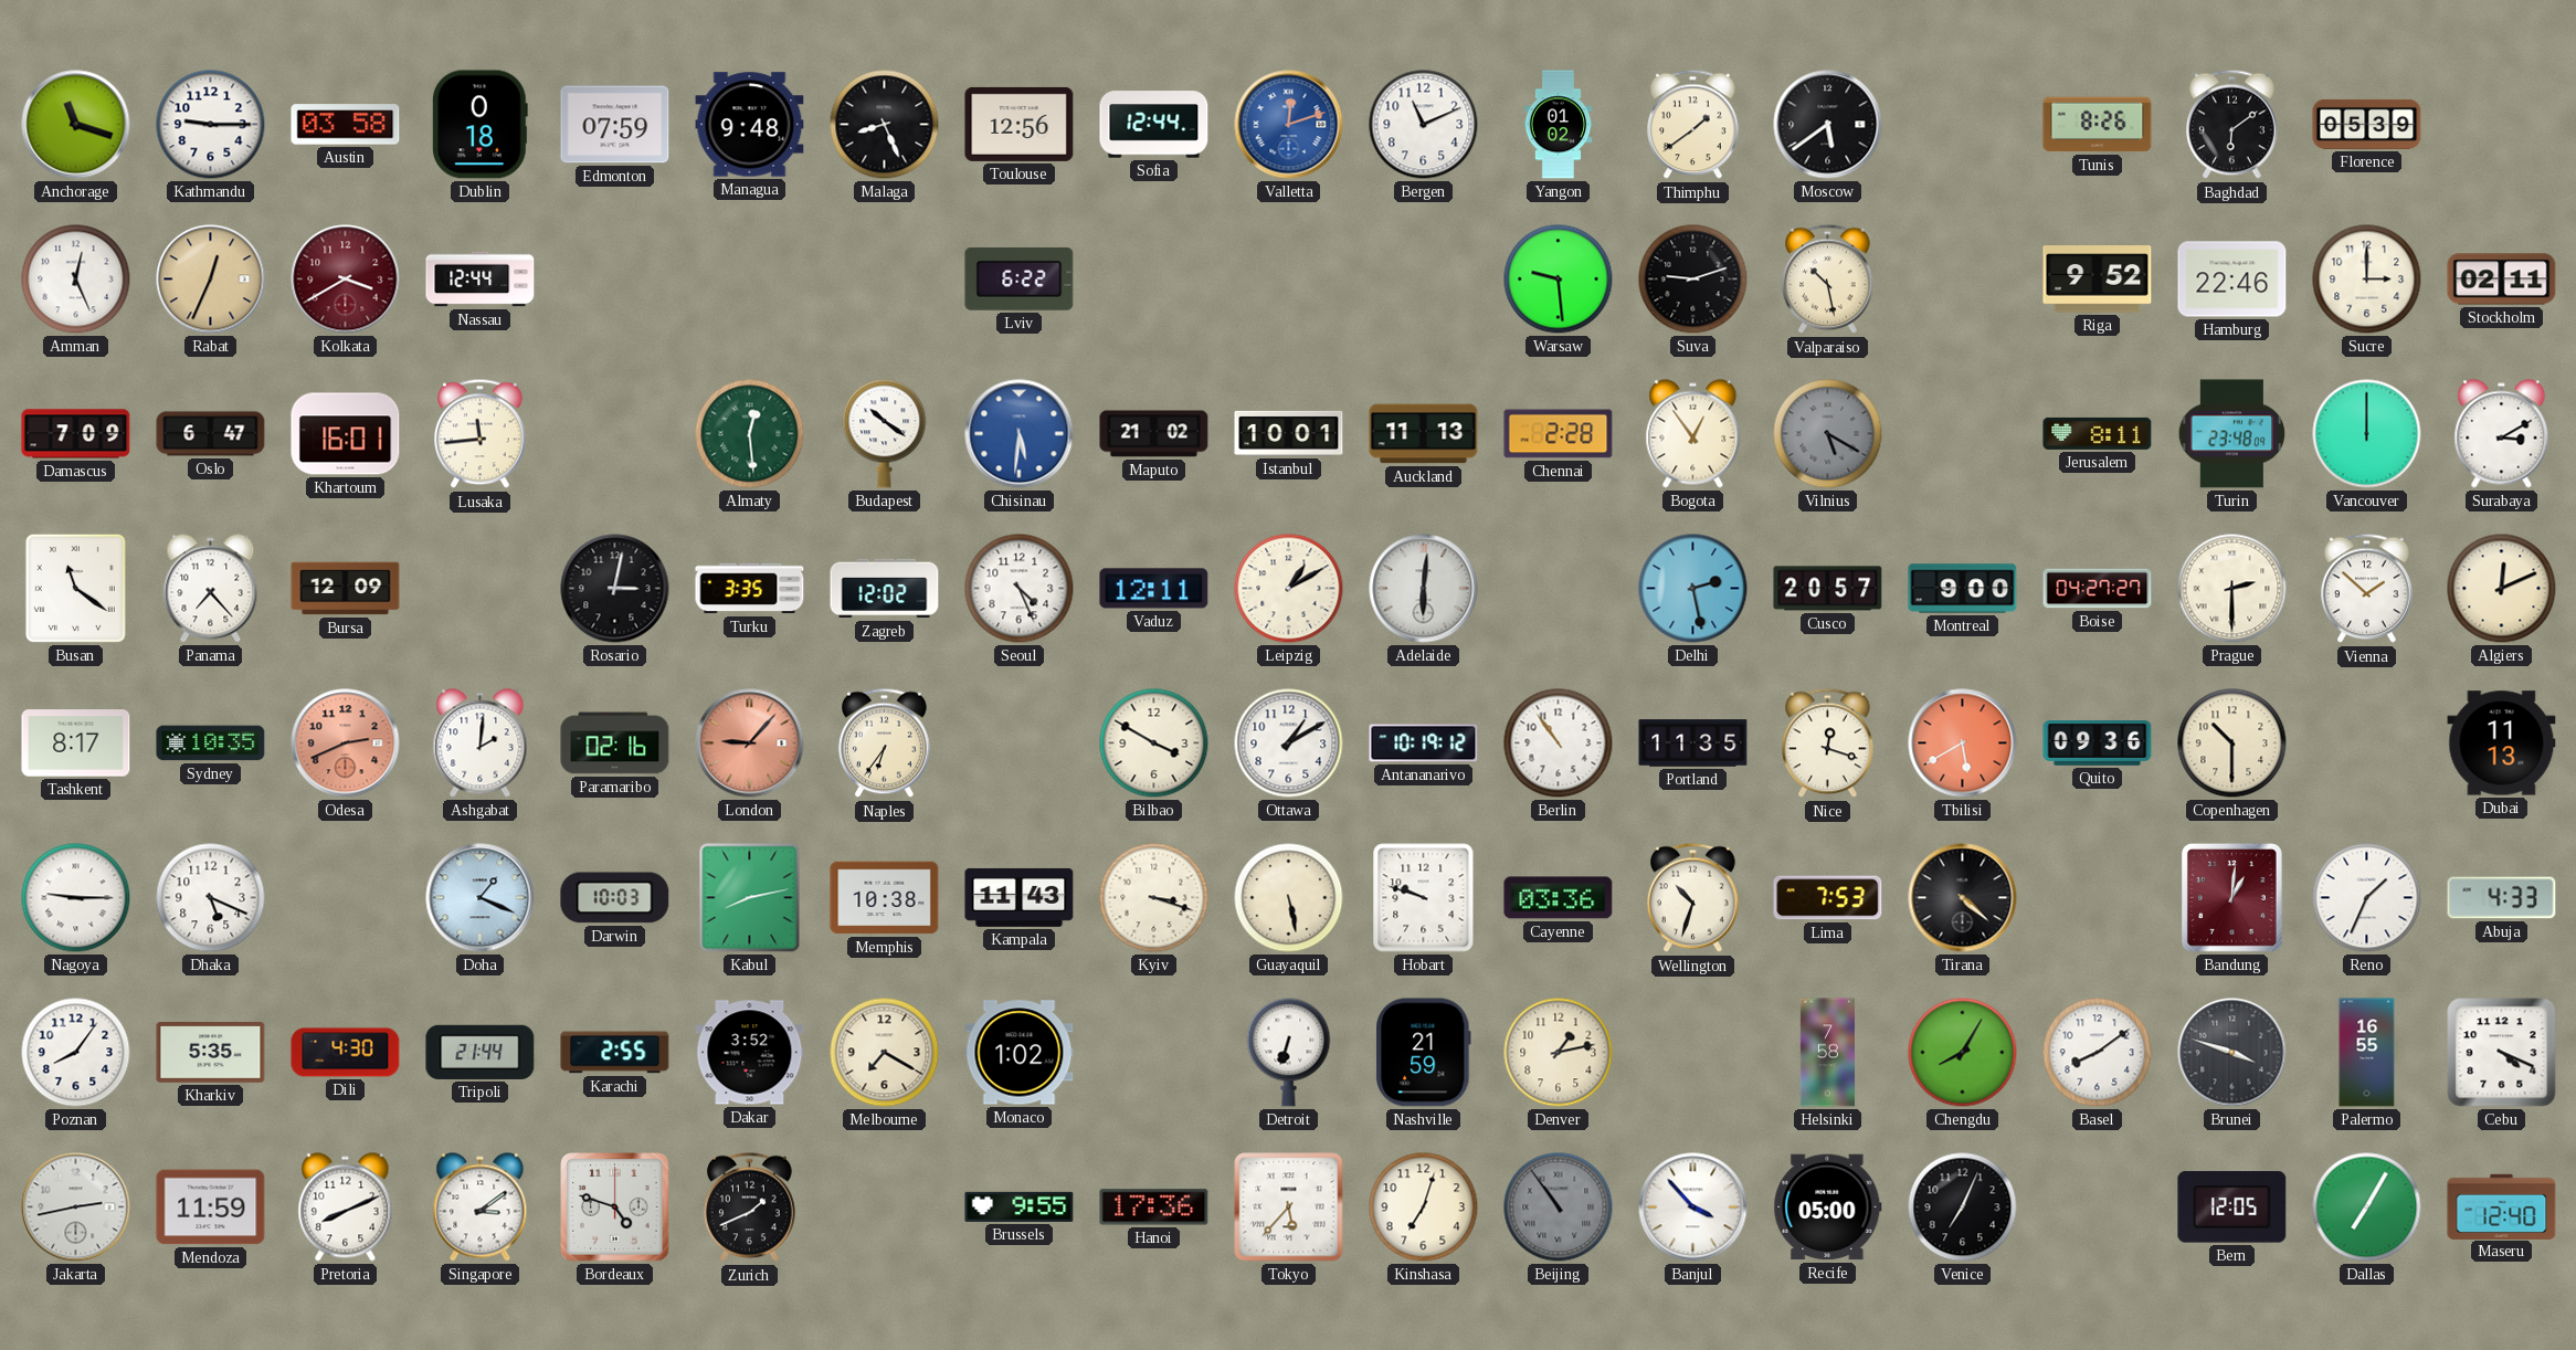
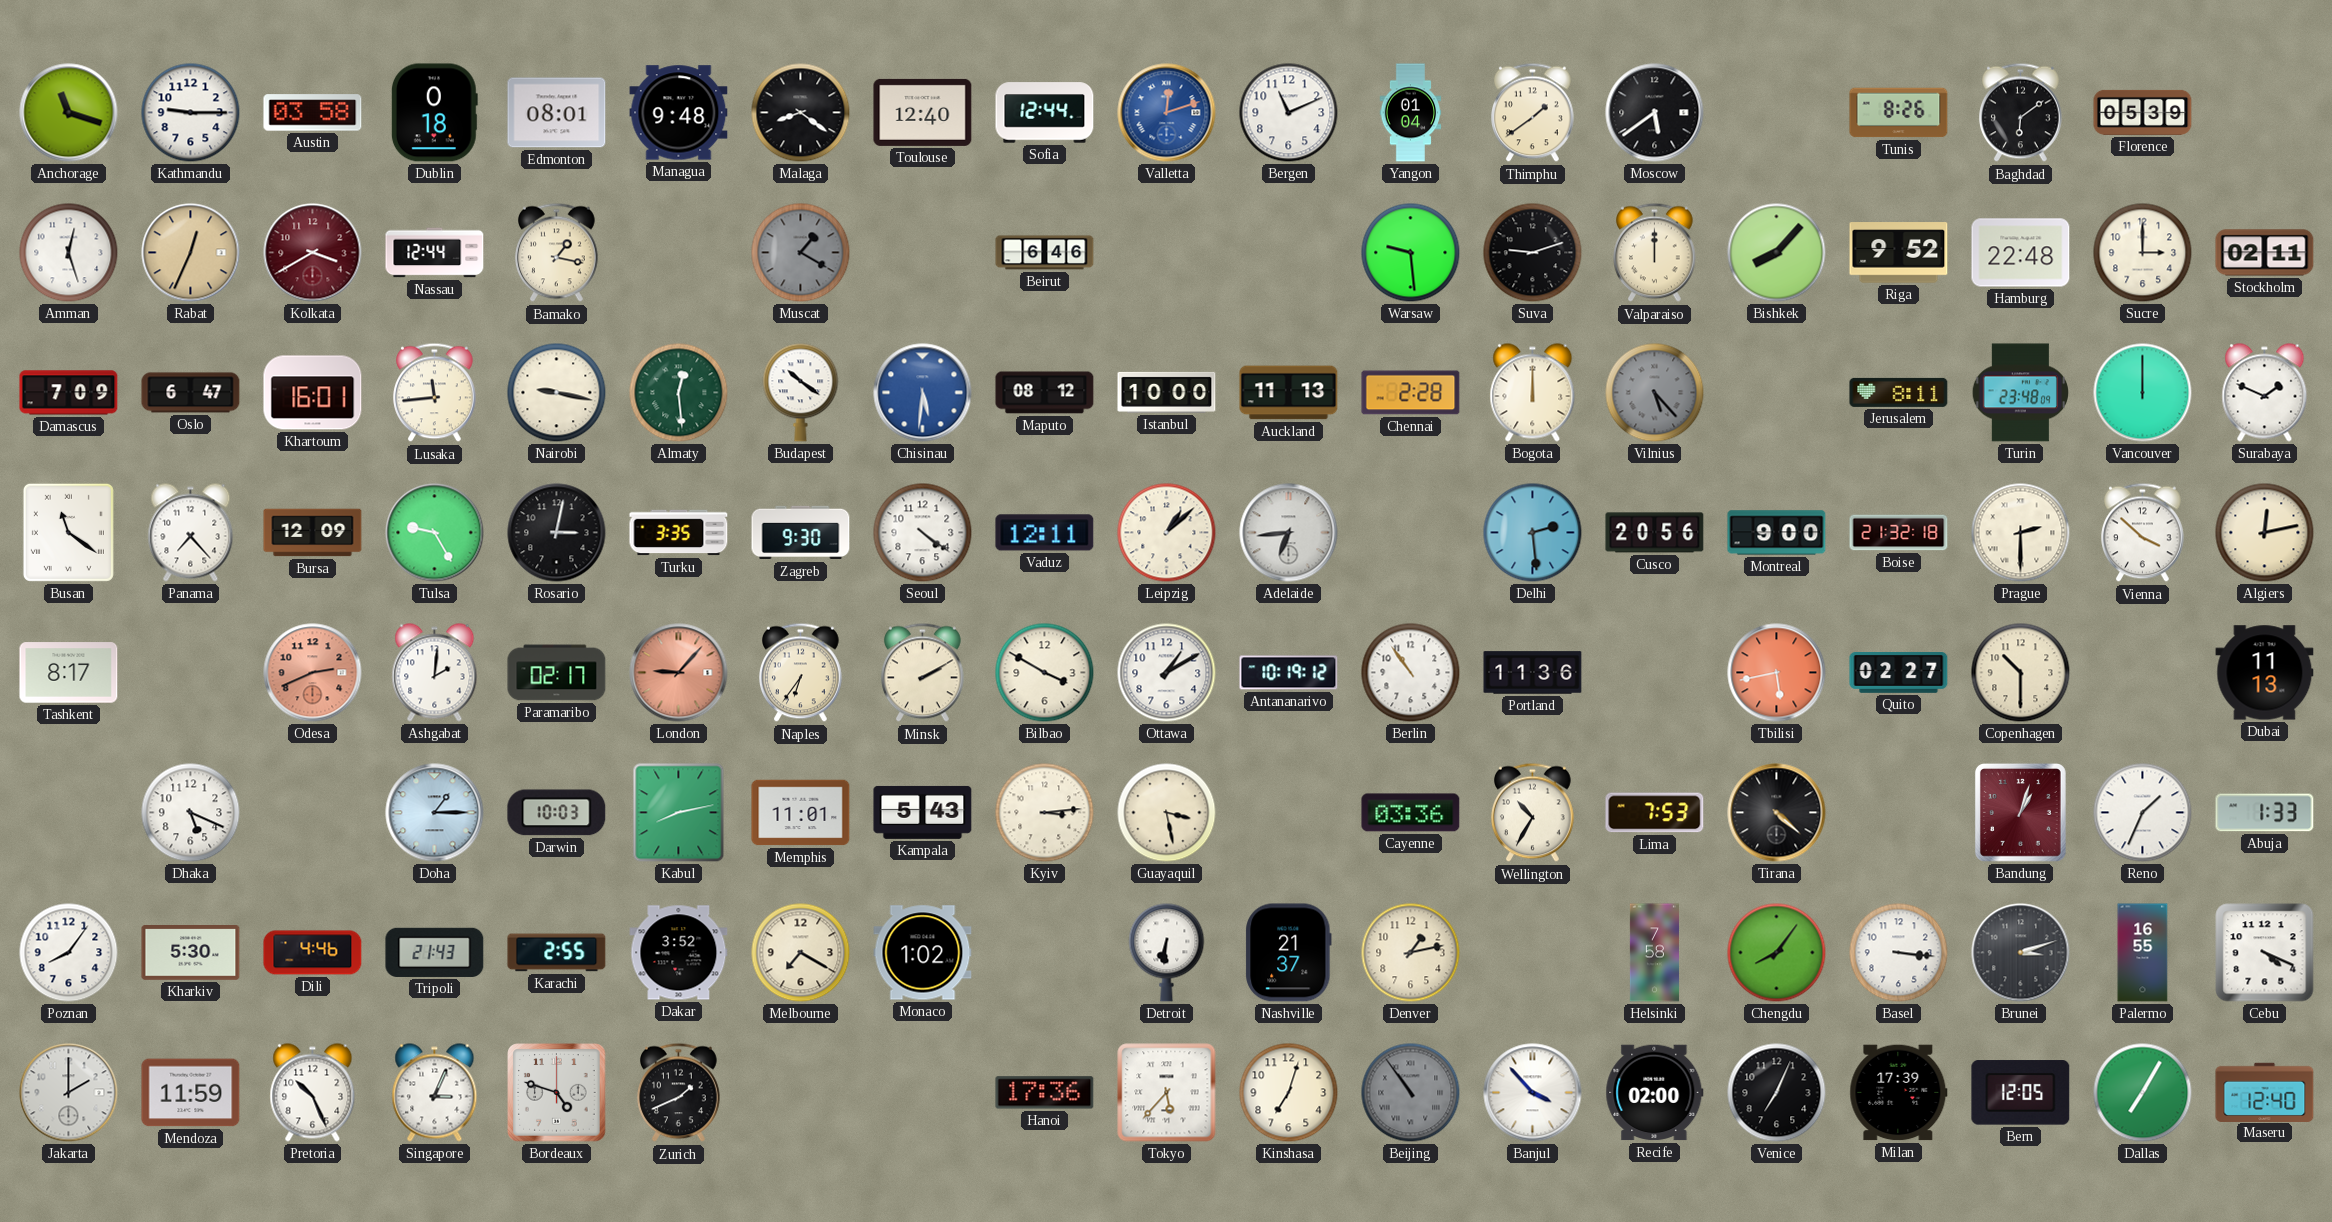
Edmonton: 07:59 -> 08:01 (557, 113)
Malaga: 8:26 -> 8:21 (801, 113)
Toulouse: 12:56 -> 12:40 (923, 112)
Yangon: 01:02 -> 01:04 (1411, 113)
Amman: 12:26 -> 12:27 (69, 253)
Bamako: none -> 1:17 (557, 253)
Muscat: none -> 1:20 (801, 253)
Lviv: 6:22 -> none (1020, 278)
Beirut: none -> 6:46 (1045, 253)
Valparaiso: 10:28 -> 12:00 (1655, 253)
Bishkek: none -> 8:07 (1777, 253)
Hamburg: 22:46 -> 22:48 (2021, 253)
Nairobi: none -> 9:17 (557, 393)
Maputo: 21:02 -> 08:12 (1045, 393)
Istanbul: 10:01 -> 10:00 (1167, 392)
Bogota: 12:54 -> 12:00 (1533, 393)
Vilnius: 5:20 -> 5:23 (1655, 393)
Surabaya: 3:10 -> 1:49 (2265, 393)
Tulsa: none -> 9:25 (435, 533)
Zagreb: 12:02 -> 9:30 (801, 533)
Seoul: 4:26 -> 4:21 (923, 533)
Leipzig: 1:10 -> 1:08 (1167, 533)
Adelaide: 6:01 -> 6:44 (1289, 533)
Delhi: 2:28 -> 2:29 (1533, 533)
Cusco: 20:57 -> 20:56 (1655, 533)
Boise: 04:27 -> 21:32 (1899, 533)
Vienna: 1:52 -> 3:52 (2143, 533)
Algiers: 12:11 -> 12:13 (2265, 533)
Sydney: 10:35 -> none (211, 743)
Paramaribo: 02:16 -> 02:17 (557, 673)
Minsk: none -> 2:10 (923, 673)
Portland: 11:35 -> 11:36 (1533, 673)
Nice: 12:18 -> none (1828, 743)
Tbilisi: 5:40 -> 5:43 (1777, 673)
Quito: 09:36 -> 02:27 (1899, 673)
Nagoya: 9:15 -> none (76, 898)
Doha: 1:19 -> 1:15 (435, 813)
Memphis: 10:38 -> 11:01 (801, 813)
Kampala: 11:43 -> 5:43 (923, 812)
Kyiv: 3:18 -> 3:14 (1045, 813)
Guayaquil: 5:28 -> 3:28 (1167, 813)
Hobart: 9:48 -> none (1424, 898)
Wellington: 10:33 -> 10:35 (1533, 813)
Bandung: 1:01 -> 1:03 (2020, 812)
Abuja: 4:33 -> 1:33 (2265, 813)
Kharkiv: 5:35 -> 5:30 (191, 953)
Dili: 4:30 -> 4:46 (313, 953)
Tripoli: 21:44 -> 21:43 (435, 952)
Detroit: 6:33 -> 6:31 (1167, 953)
Nashville: 21:59 -> 21:37 (1289, 953)
Chengdu: 8:05 -> 8:06 (1777, 953)
Basel: 8:09 -> 3:16 (1899, 953)
Brunei: 3:48 -> 3:12 (2021, 953)
Jakarta: 2:43 -> 2:00 (69, 1093)
Pretoria: 8:11 -> 10:26 (313, 1093)
Singapore: 3:09 -> 3:04 (435, 1093)
Brussels: 9:55 -> none (1020, 1206)
Recife: 05:00 -> 02:00 (1655, 1093)
Milan: none -> 17:39 (1899, 1093)
